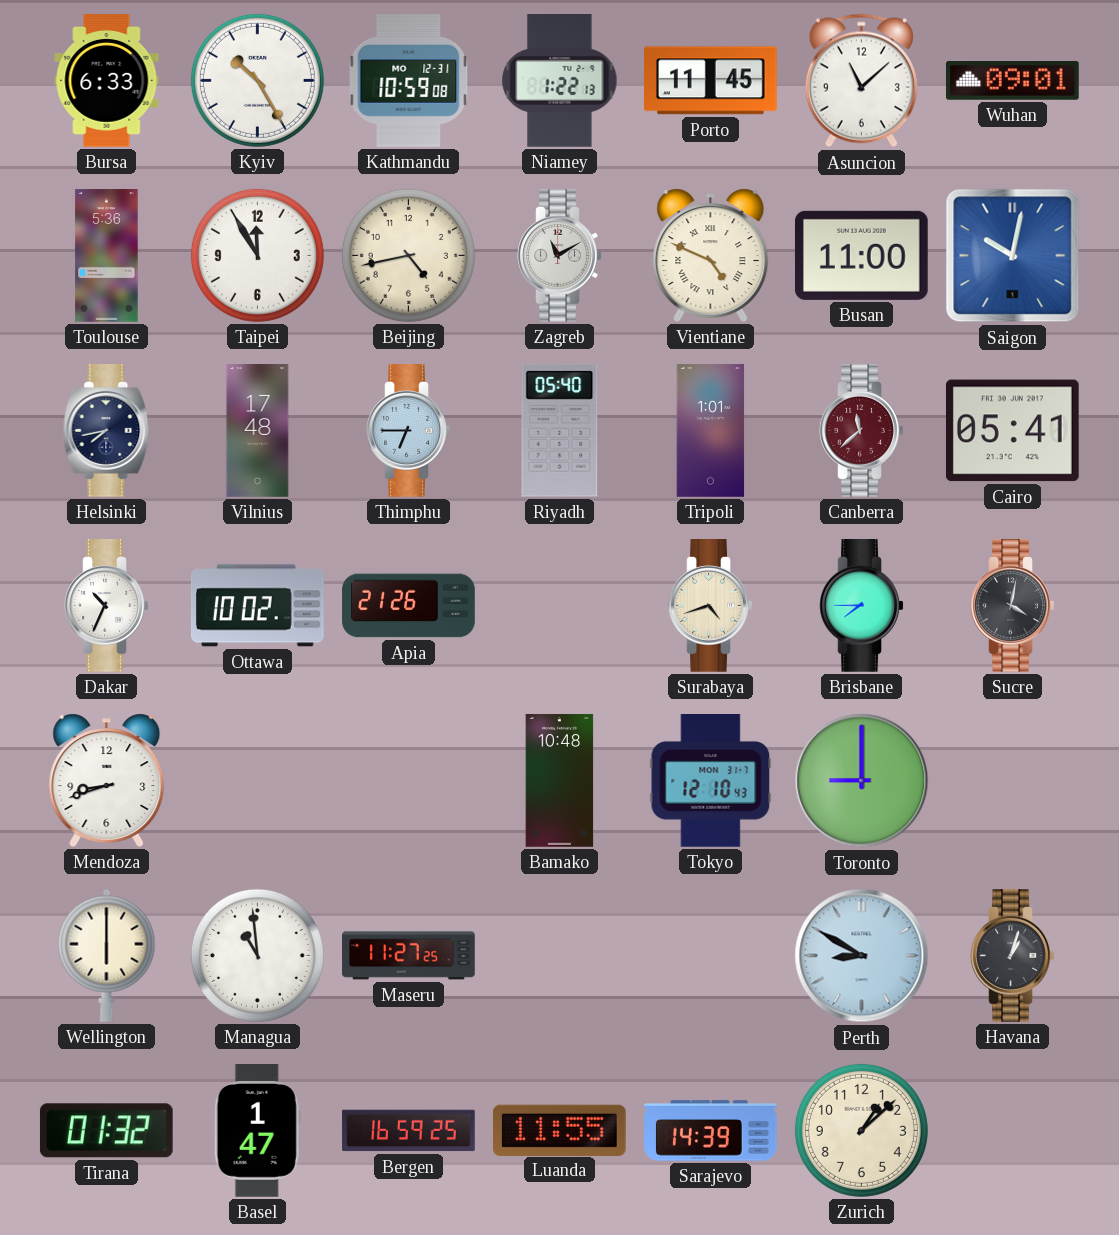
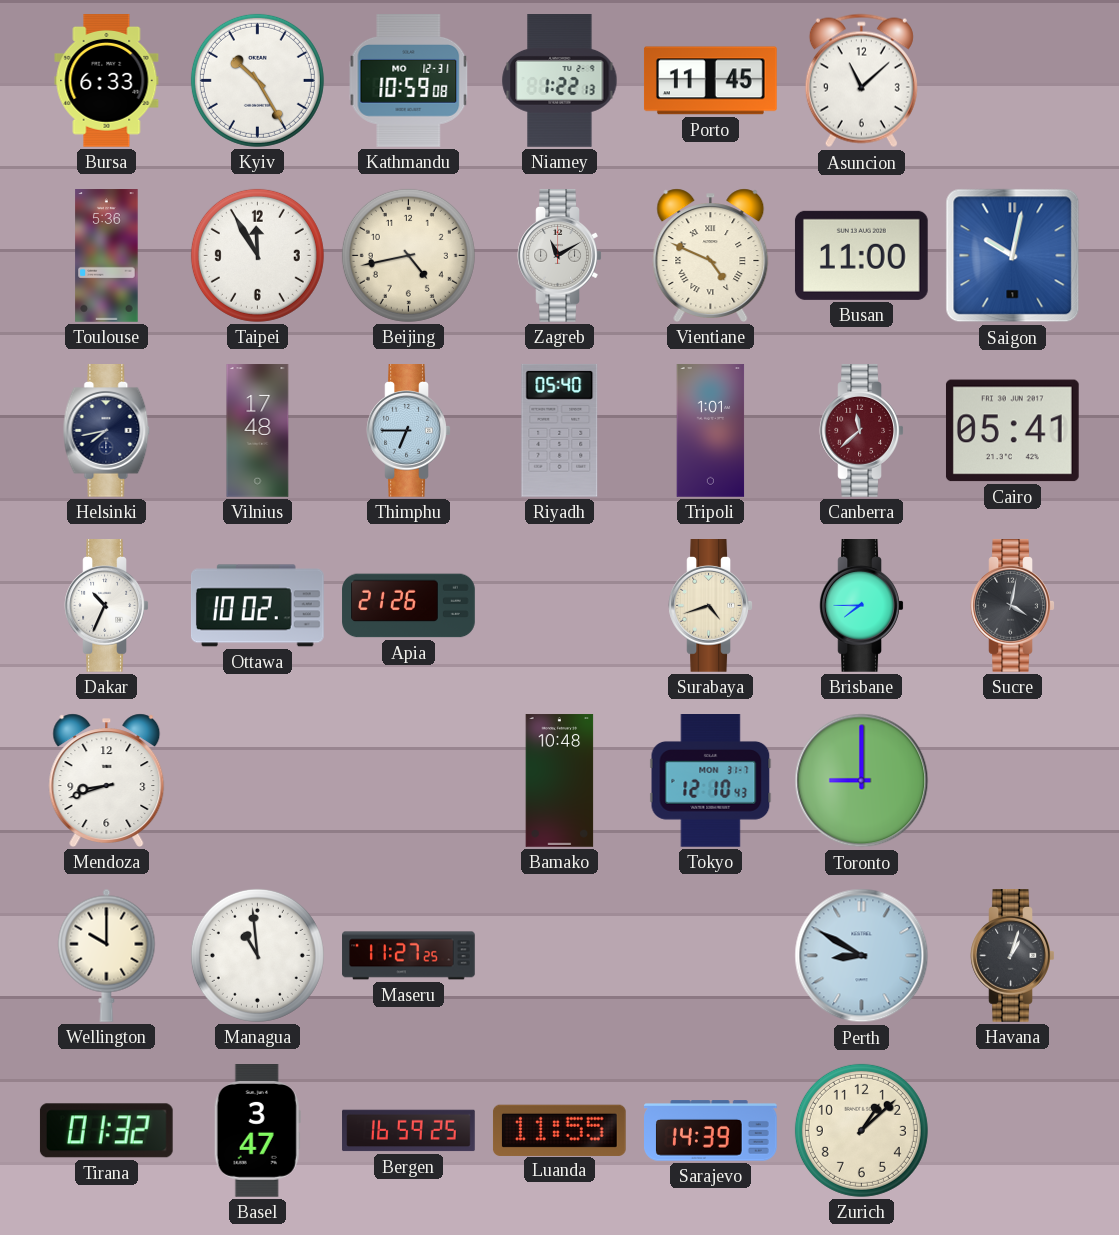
Wuhan: 09:01 -> none (1013, 81)
Wellington: 6:00 -> 10:00 (107, 955)
Basel: 1:47 -> 3:47 (257, 1131)
